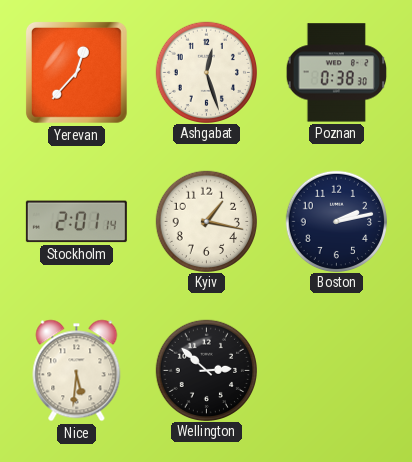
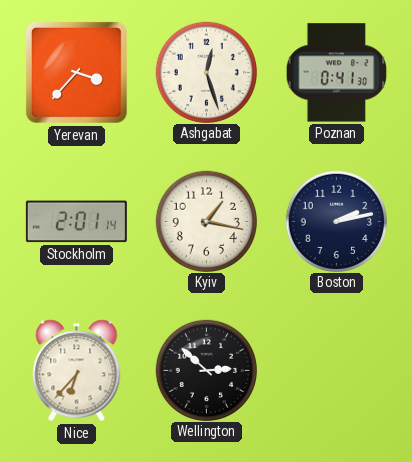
Yerevan: 12:37 -> 3:37 (76, 72)
Poznan: 0:38 -> 0:41 (337, 73)
Nice: 5:31 -> 6:37 (77, 371)
